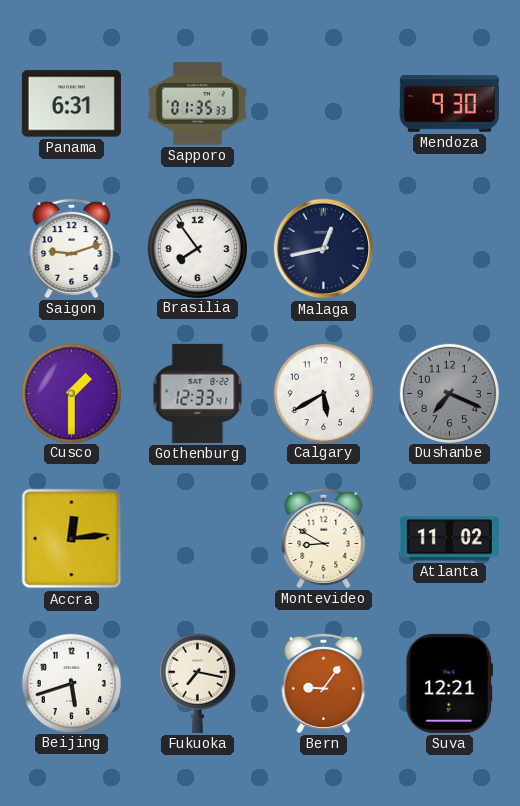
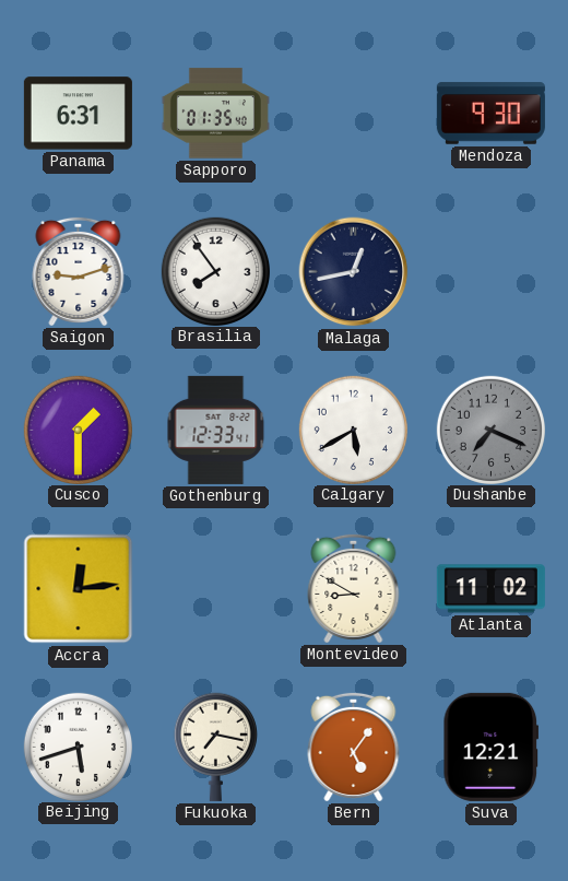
Sapporo: 01:35:33 -> 01:35:40 (215, 114)
Bern: 9:06 -> 5:06 (354, 747)
